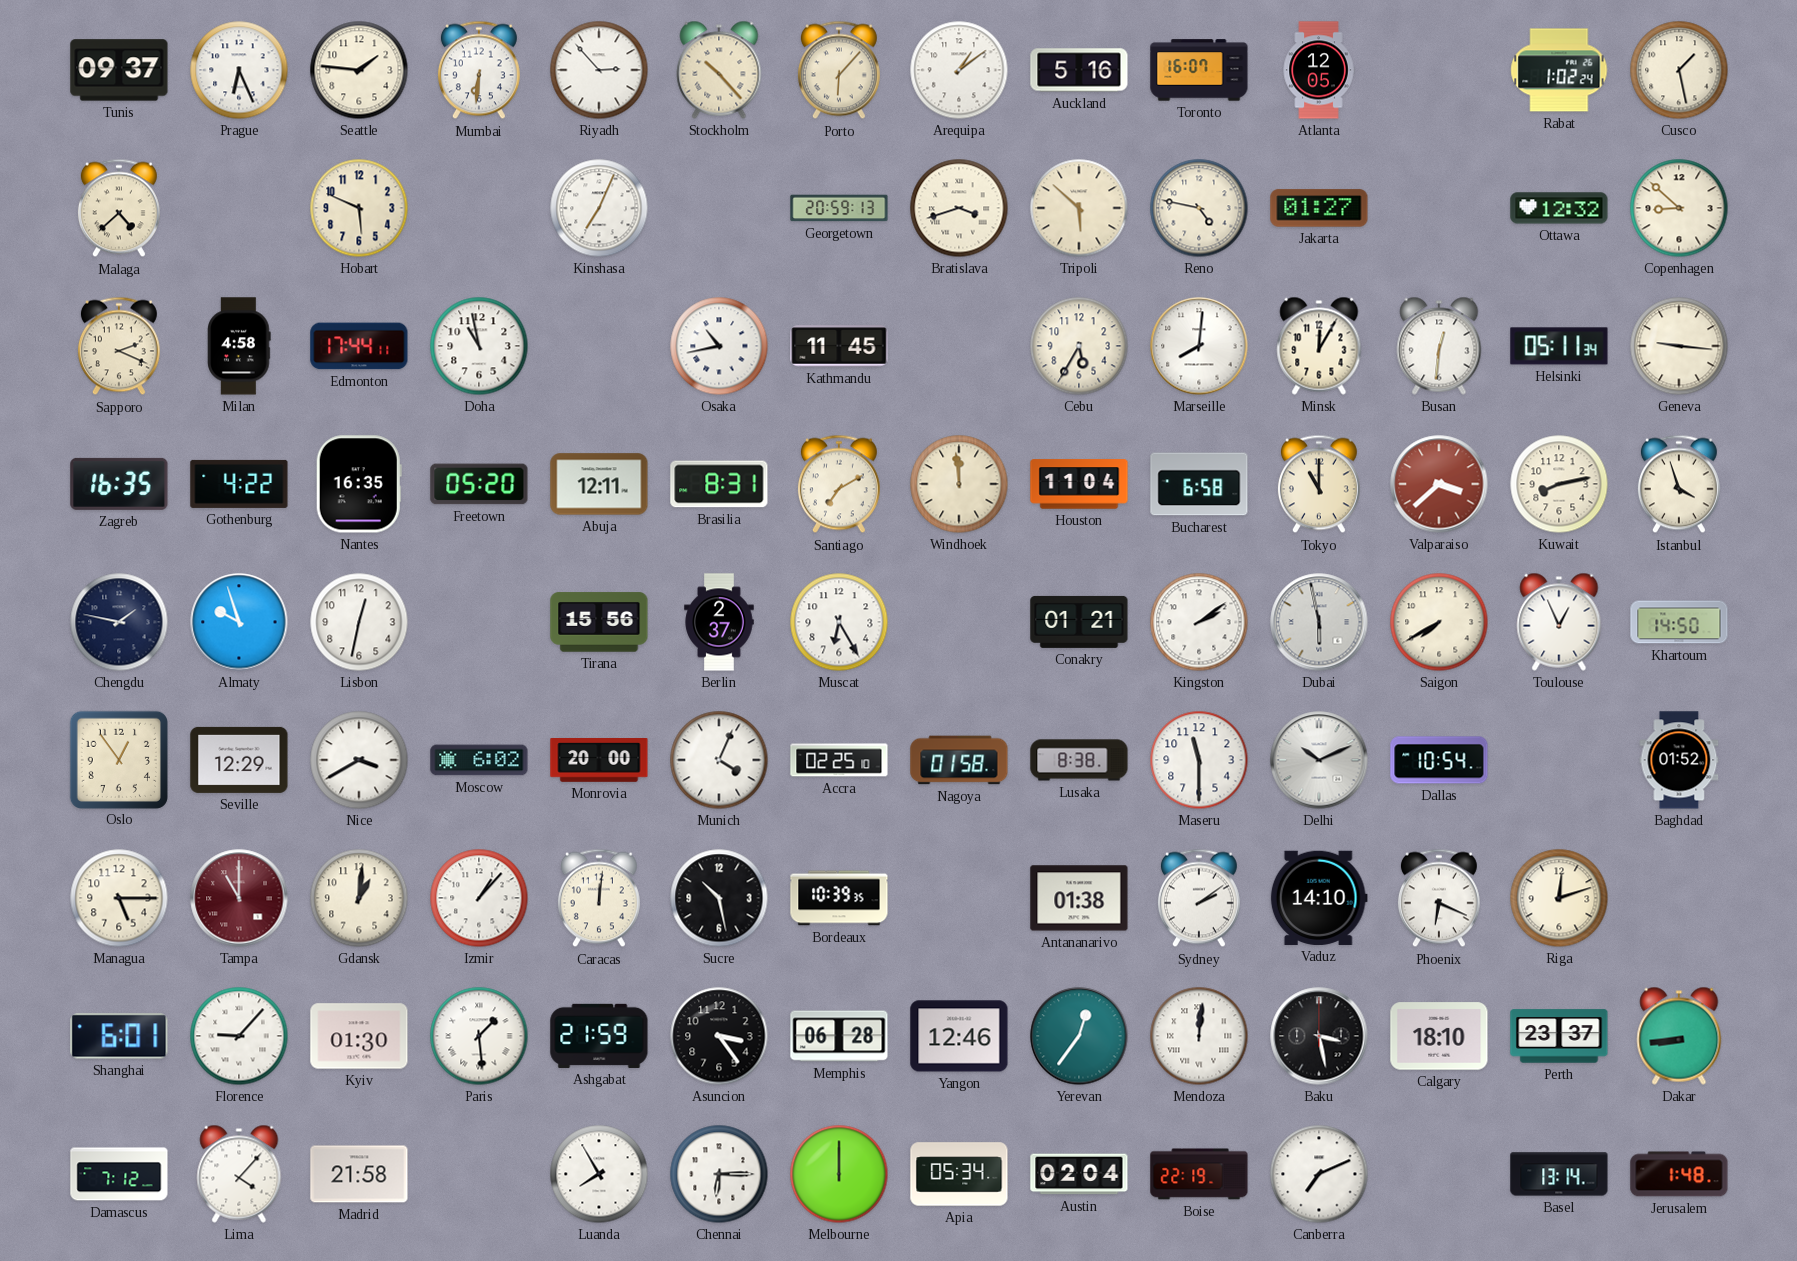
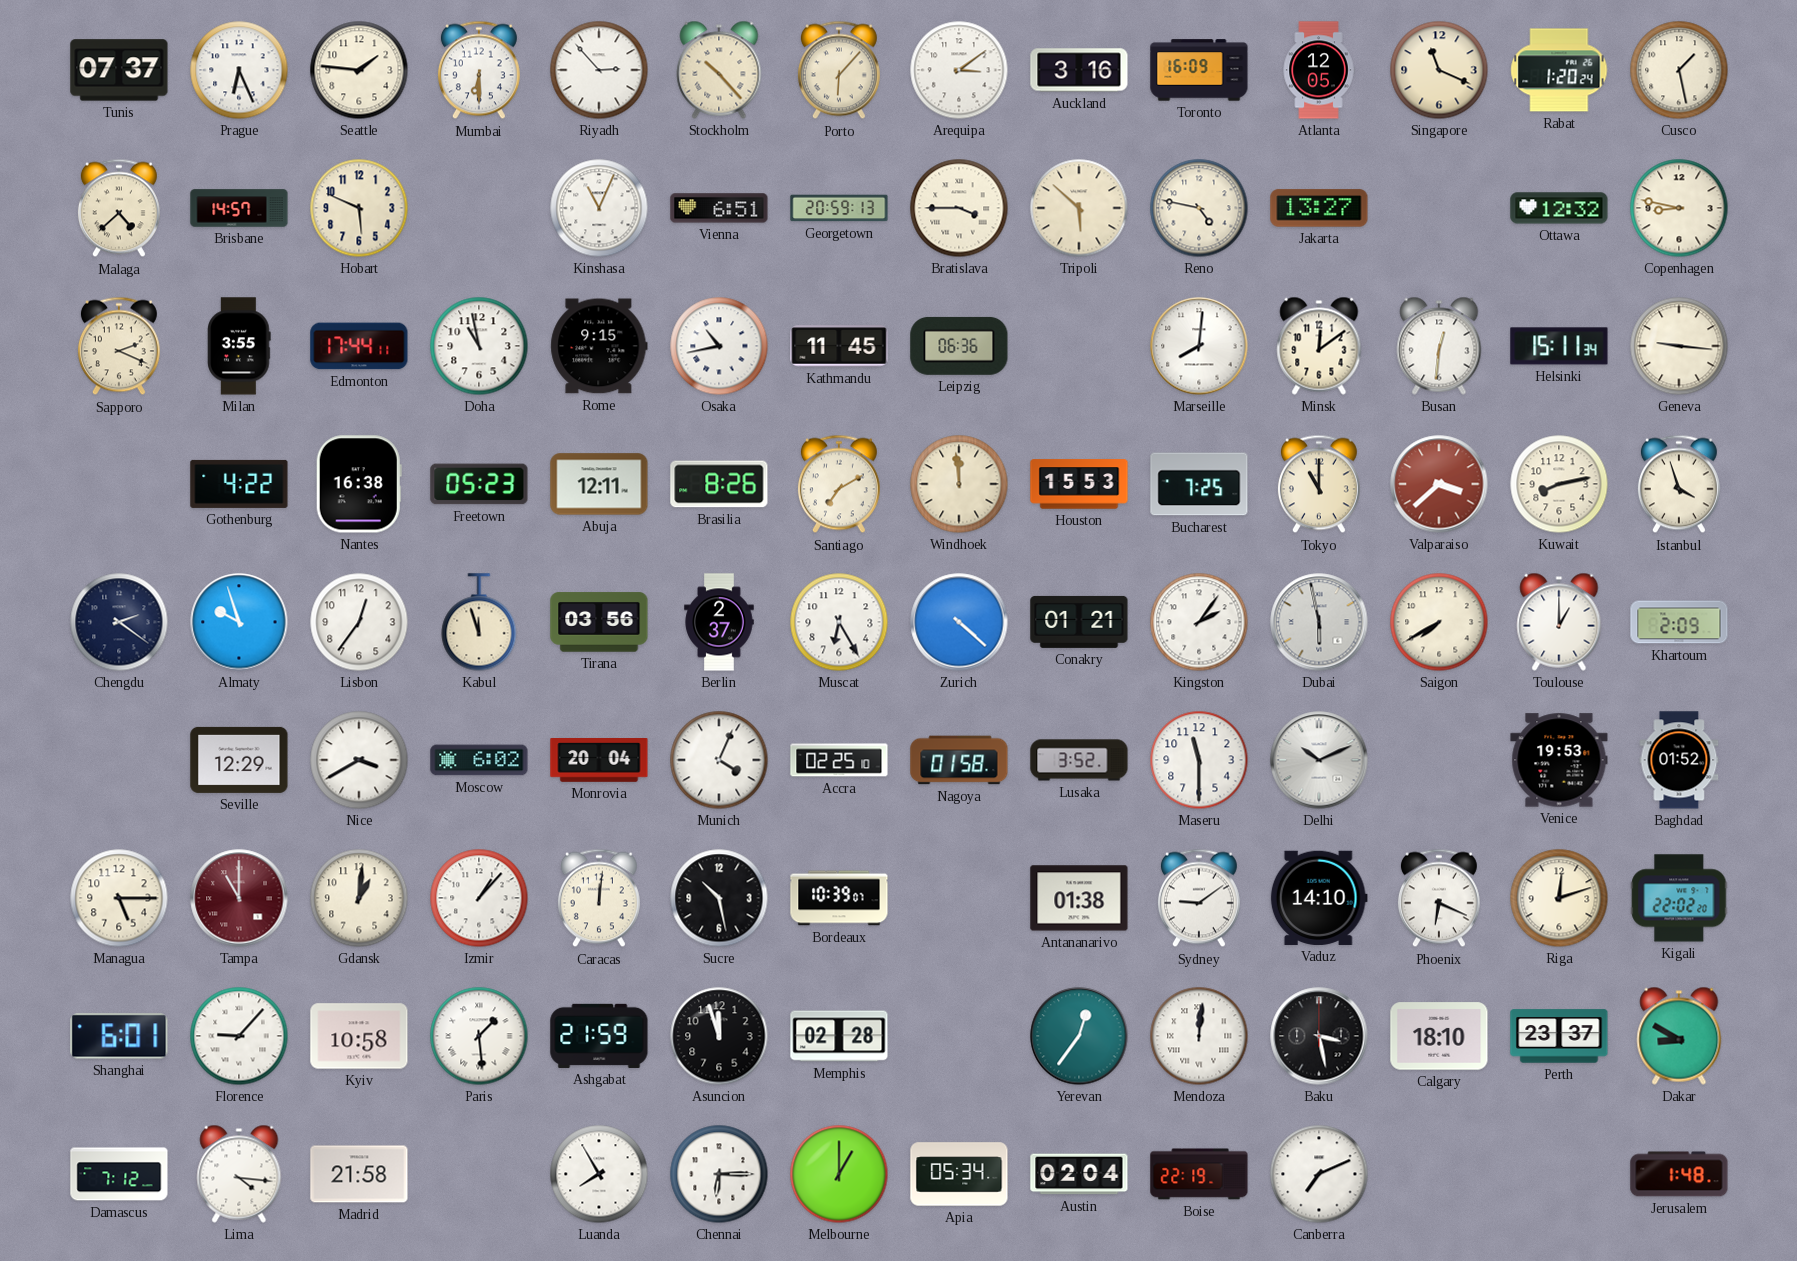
Tunis: 09:37 -> 07:37 (119, 70)
Mumbai: 6:31 -> 6:30 (479, 70)
Arequipa: 1:09 -> 3:09 (959, 70)
Auckland: 5:16 -> 3:16 (1079, 70)
Toronto: 16:07 -> 16:09 (1199, 70)
Singapore: none -> 11:19 (1439, 70)
Rabat: 1:02 -> 1:20 (1559, 70)
Brisbane: none -> 14:57 (239, 208)
Kinshasa: 7:04 -> 11:04 (599, 208)
Vienna: none -> 6:51 (719, 208)
Bratislava: 3:42 -> 3:45 (959, 208)
Jakarta: 01:27 -> 13:27 (1319, 208)
Copenhagen: 8:52 -> 8:47 (1679, 208)
Milan: 4:58 -> 3:55 (239, 346)
Rome: none -> 9:15 (599, 346)
Leipzig: none -> 06:36 (959, 346)
Cebu: 5:35 -> none (1079, 346)
Minsk: 12:05 -> 12:09 (1319, 346)
Helsinki: 05:11 -> 15:11 (1559, 346)
Zagreb: 16:35 -> none (119, 484)
Nantes: 16:35 -> 16:38 (359, 484)
Freetown: 05:20 -> 05:23 (479, 484)
Brasilia: 8:31 -> 8:26 (719, 484)
Houston: 11:04 -> 15:53 (1079, 484)
Bucharest: 6:58 -> 7:25 (1199, 484)
Chengdu: 1:47 -> 2:21 (119, 622)
Lisbon: 12:32 -> 12:36 (359, 622)
Kabul: none -> 11:57 (479, 622)
Tirana: 15:56 -> 03:56 (599, 622)
Zurich: none -> 4:22 (959, 622)
Kingston: 2:09 -> 2:06 (1199, 622)
Toulouse: 12:56 -> 1:00 (1559, 622)
Khartoum: 14:50 -> 2:09 (1679, 622)
Oslo: 12:54 -> none (118, 759)
Monrovia: 20:00 -> 20:04 (599, 761)
Lusaka: 8:38 -> 3:52 (1079, 760)
Dallas: 10:54 -> none (1439, 760)
Venice: none -> 19:53 (1559, 760)
Bordeaux: 10:39:35 -> 10:39:07 (839, 898)
Sydney: 2:09 -> 9:09 (1199, 898)
Kigali: none -> 22:02 (1679, 898)
Kyiv: 01:30 -> 10:58 (359, 1036)
Asuncion: 3:24 -> 11:57 (719, 1036)
Memphis: 06:28 -> 02:28 (839, 1036)
Yangon: 12:46 -> none (959, 1036)
Dakar: 8:44 -> 8:50 (1679, 1036)
Lima: 4:07 -> 4:16 (239, 1174)
Melbourne: 12:00 -> 1:00 (839, 1174)
Basel: 13:14 -> none (1559, 1174)
